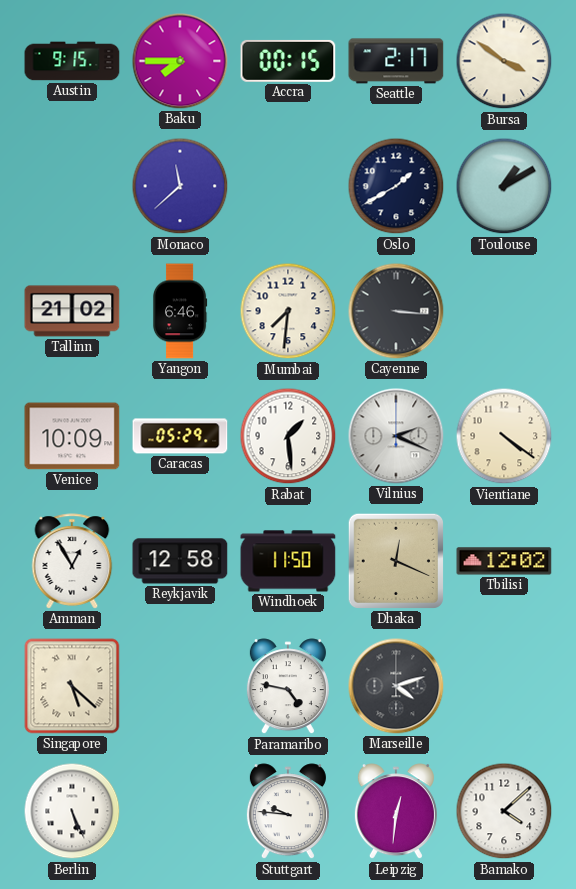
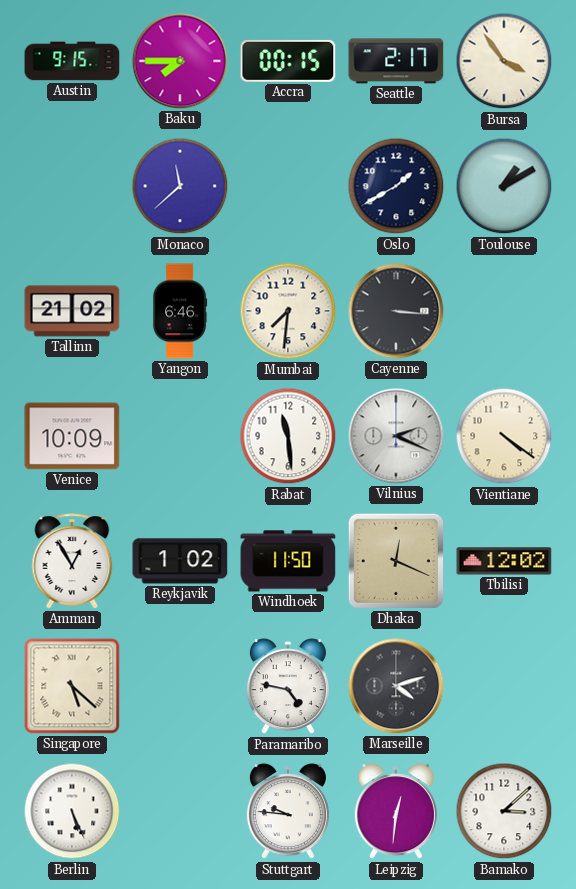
Bursa: 3:51 -> 3:54 (504, 61)
Caracas: 05:29 -> none (180, 436)
Rabat: 1:29 -> 11:29 (288, 436)
Reykjavik: 12:58 -> 1:02 (180, 561)
Bamako: 4:08 -> 3:08 (504, 811)
